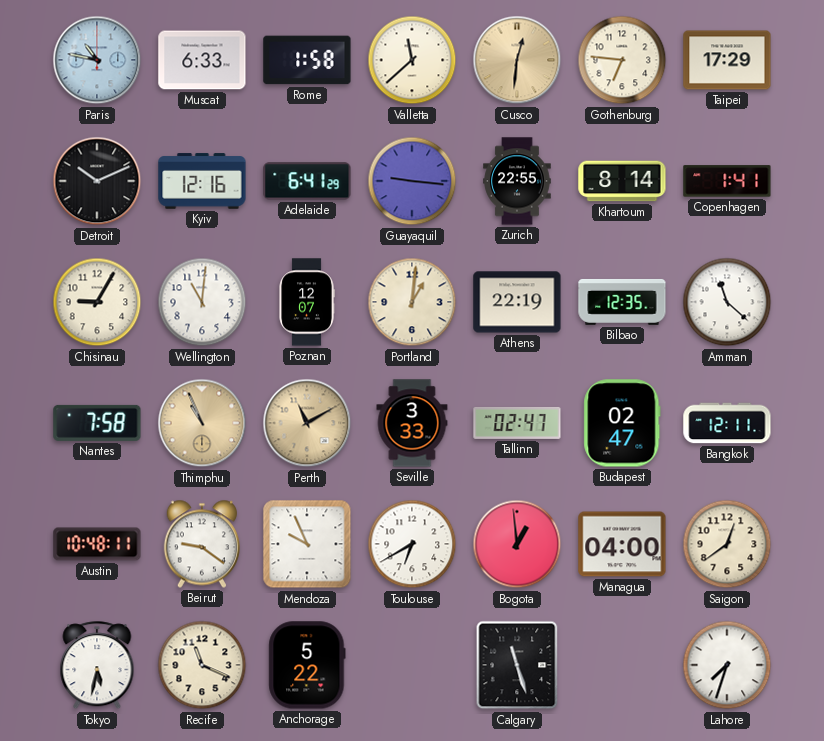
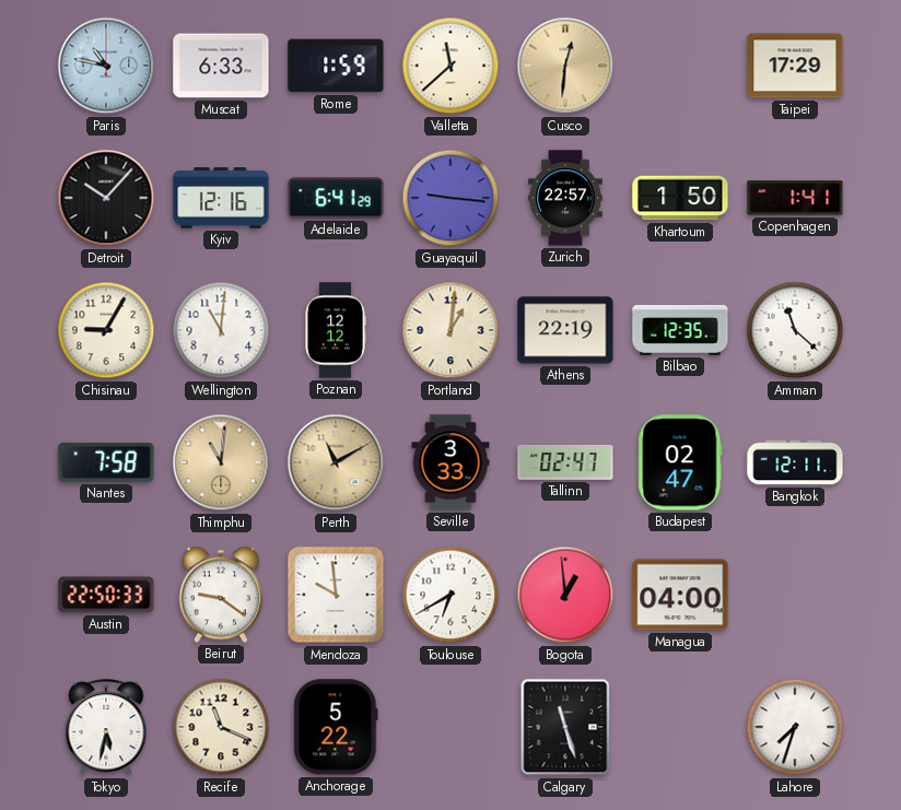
Rome: 1:58 -> 1:59 (336, 66)
Gothenburg: 6:46 -> none (622, 60)
Detroit: 10:11 -> 10:07 (106, 198)
Zurich: 22:55 -> 22:57 (565, 198)
Khartoum: 8:14 -> 1:50 (680, 198)
Poznan: 12:07 -> 12:12 (336, 330)
Thimphu: 10:56 -> 11:01 (221, 462)
Austin: 10:48 -> 22:50 (106, 595)
Mendoza: 9:56 -> 9:59 (336, 595)
Saigon: 12:39 -> none (727, 544)
